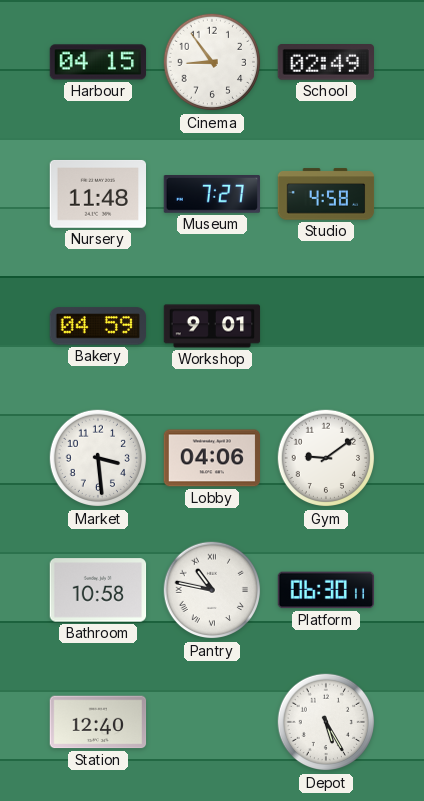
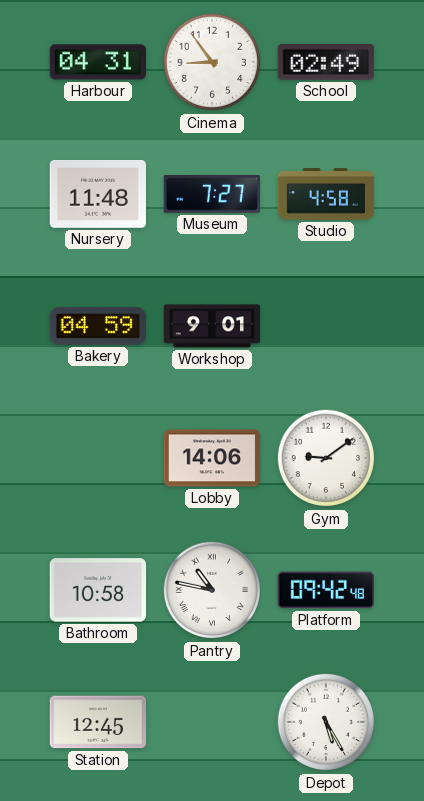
Harbour: 04:15 -> 04:31 (98, 62)
Market: 3:29 -> none (98, 458)
Lobby: 04:06 -> 14:06 (212, 458)
Platform: 06:30 -> 09:42 (326, 590)
Station: 12:40 -> 12:45 (98, 722)
